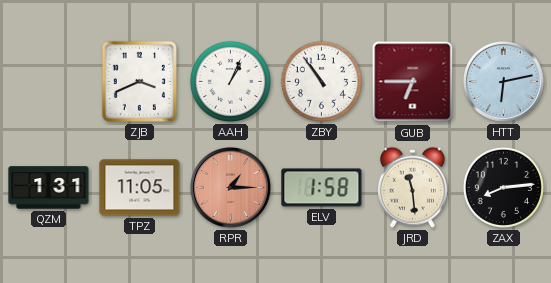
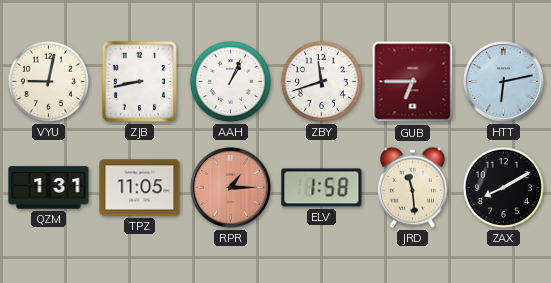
VYU: none -> 9:02 (48, 81)
ZJB: 3:41 -> 8:43 (139, 81)
ZBY: 10:54 -> 11:42 (321, 81)
ZAX: 8:14 -> 8:10 (503, 187)
